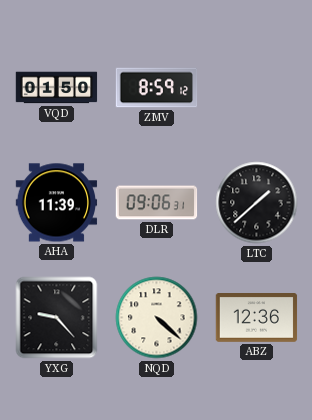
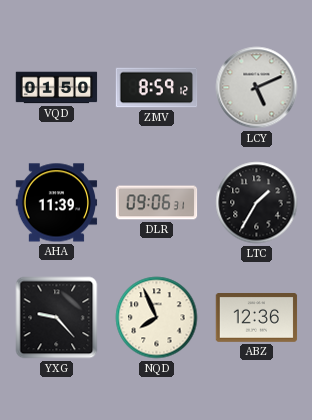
LCY: none -> 5:11 (257, 88)
LTC: 1:38 -> 1:35 (257, 203)
NQD: 4:22 -> 7:56 (157, 318)
